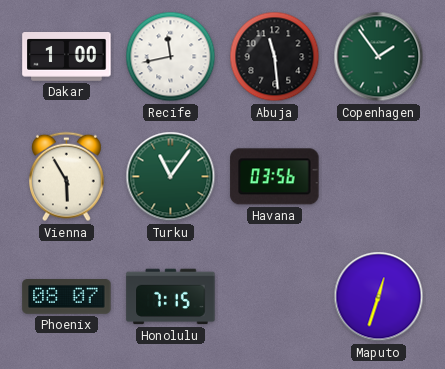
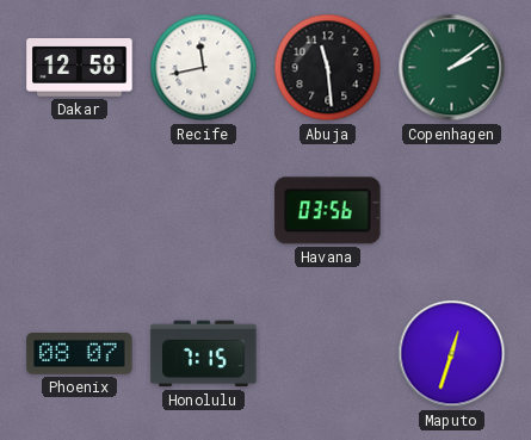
Dakar: 1:00 -> 12:58 (80, 68)
Copenhagen: 1:54 -> 2:09 (452, 68)
Vienna: 5:55 -> none (66, 177)
Turku: 11:06 -> none (171, 177)
